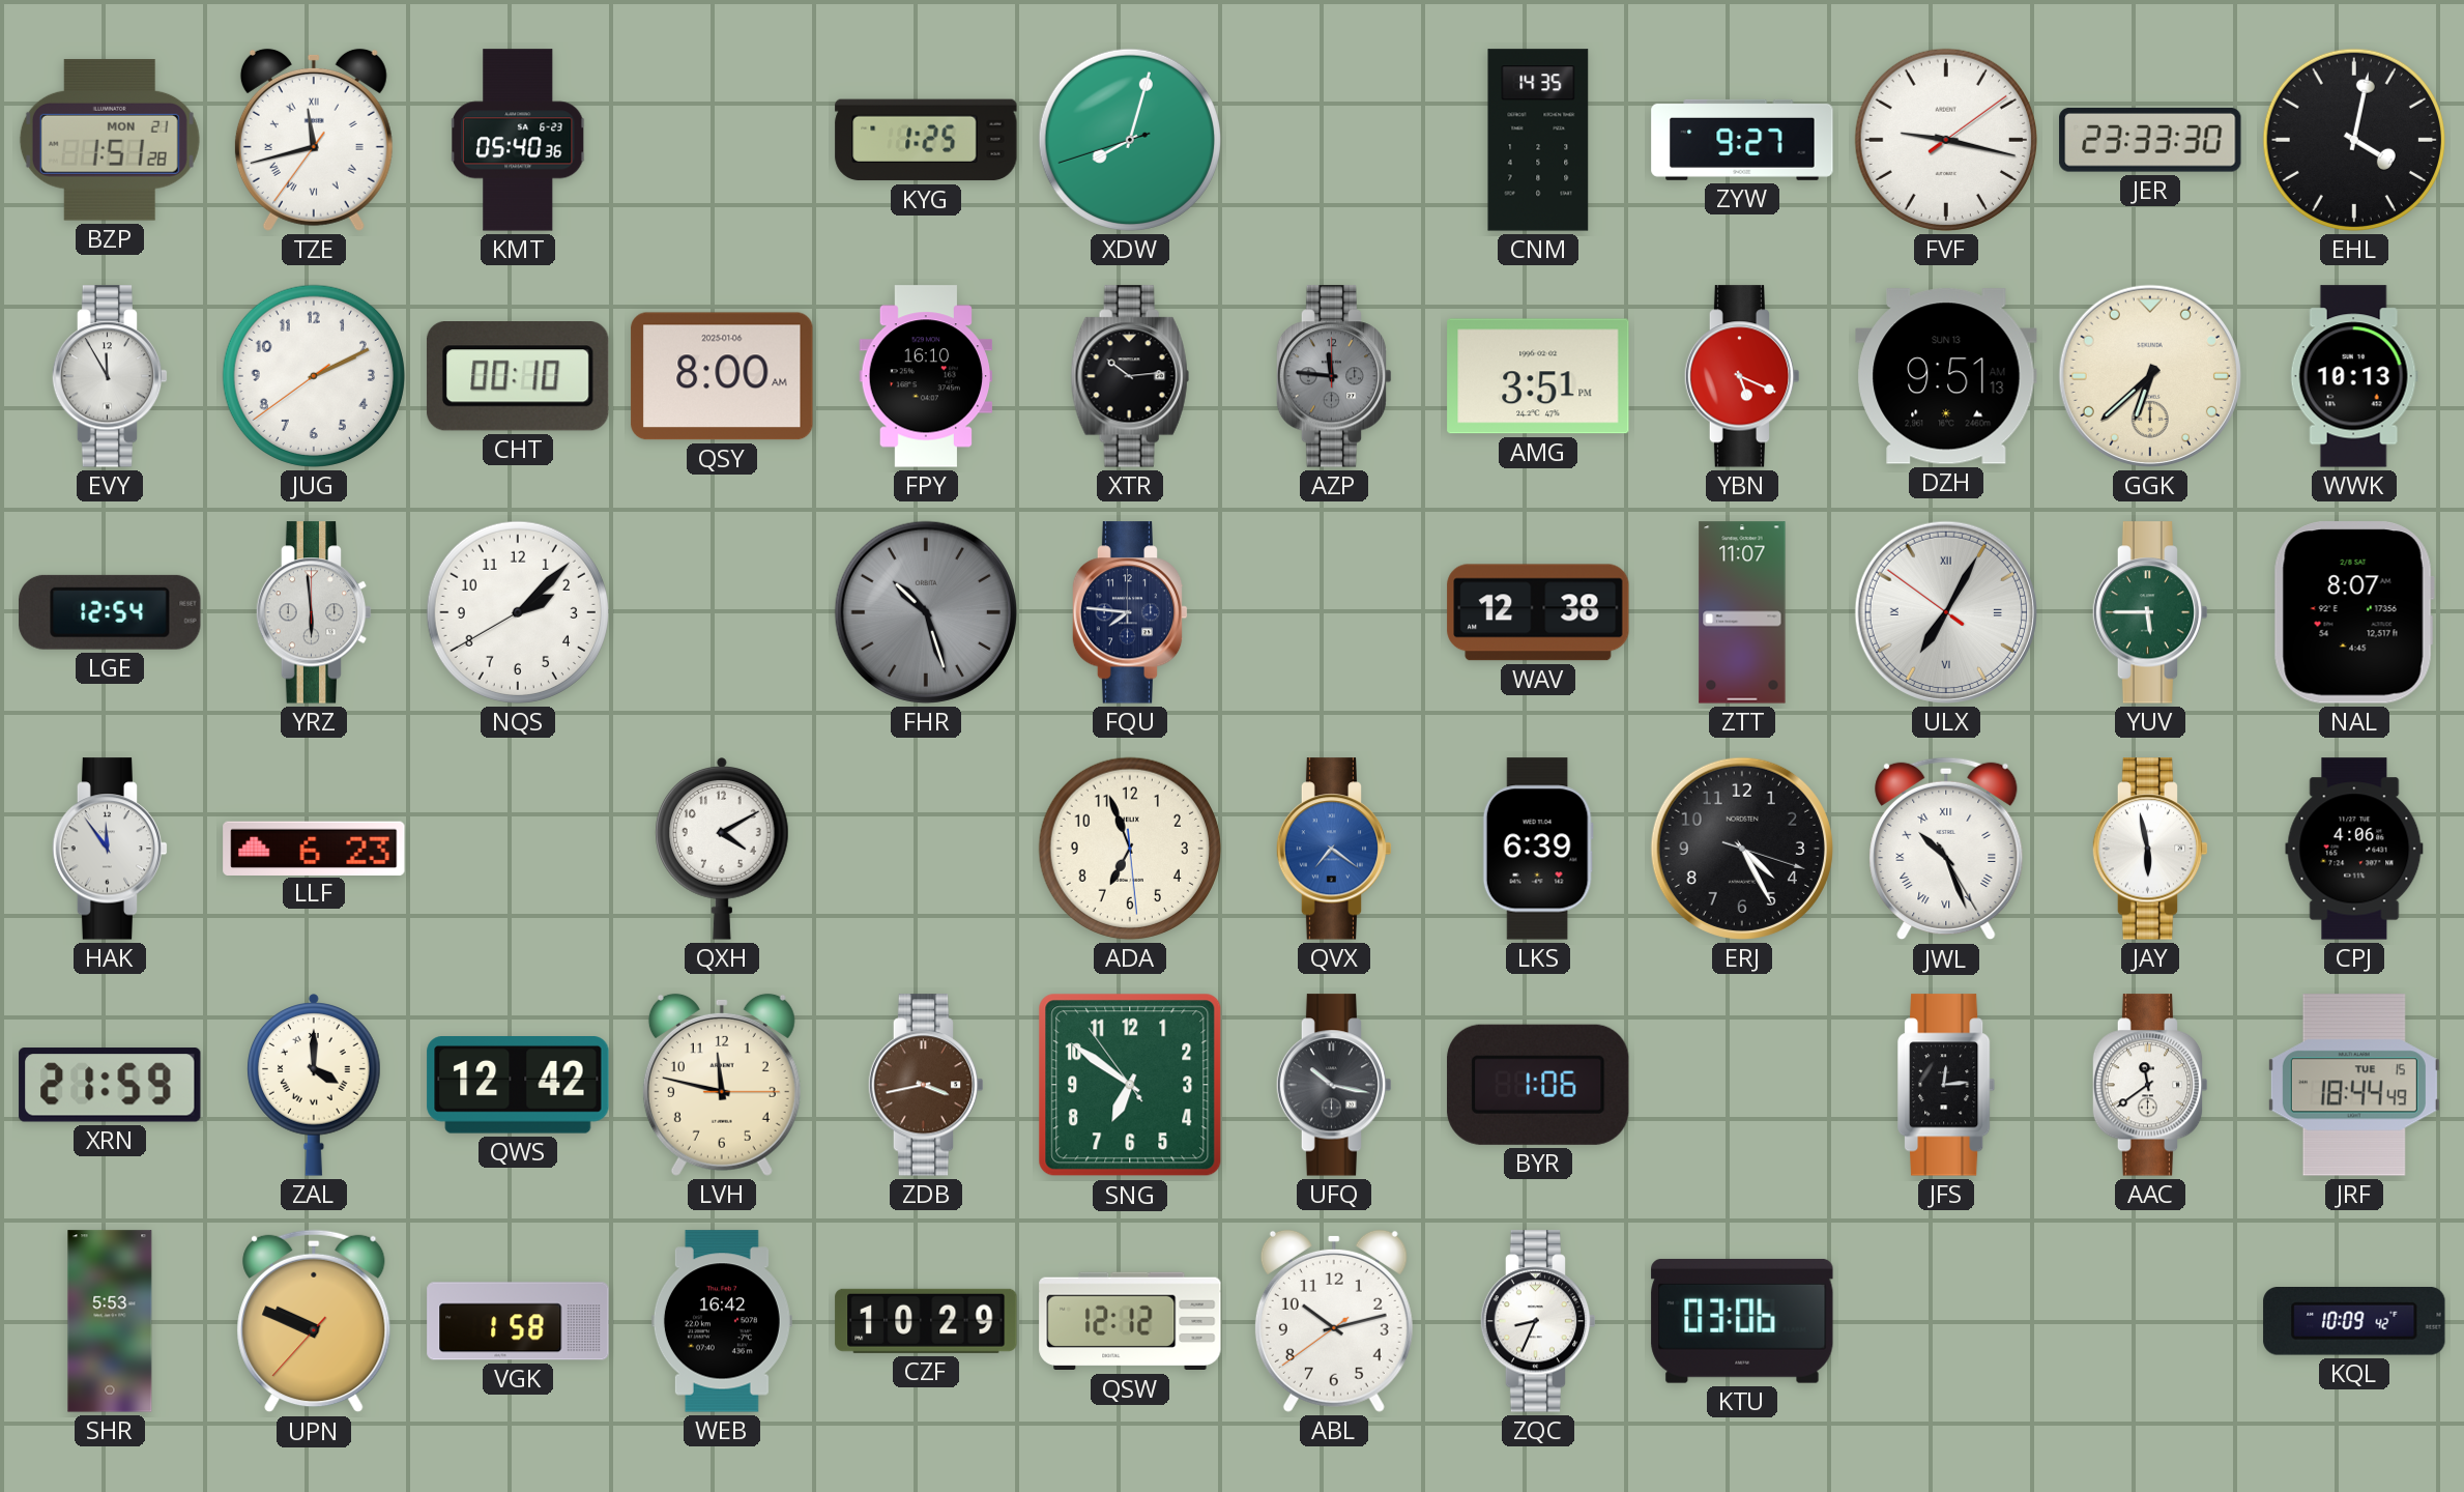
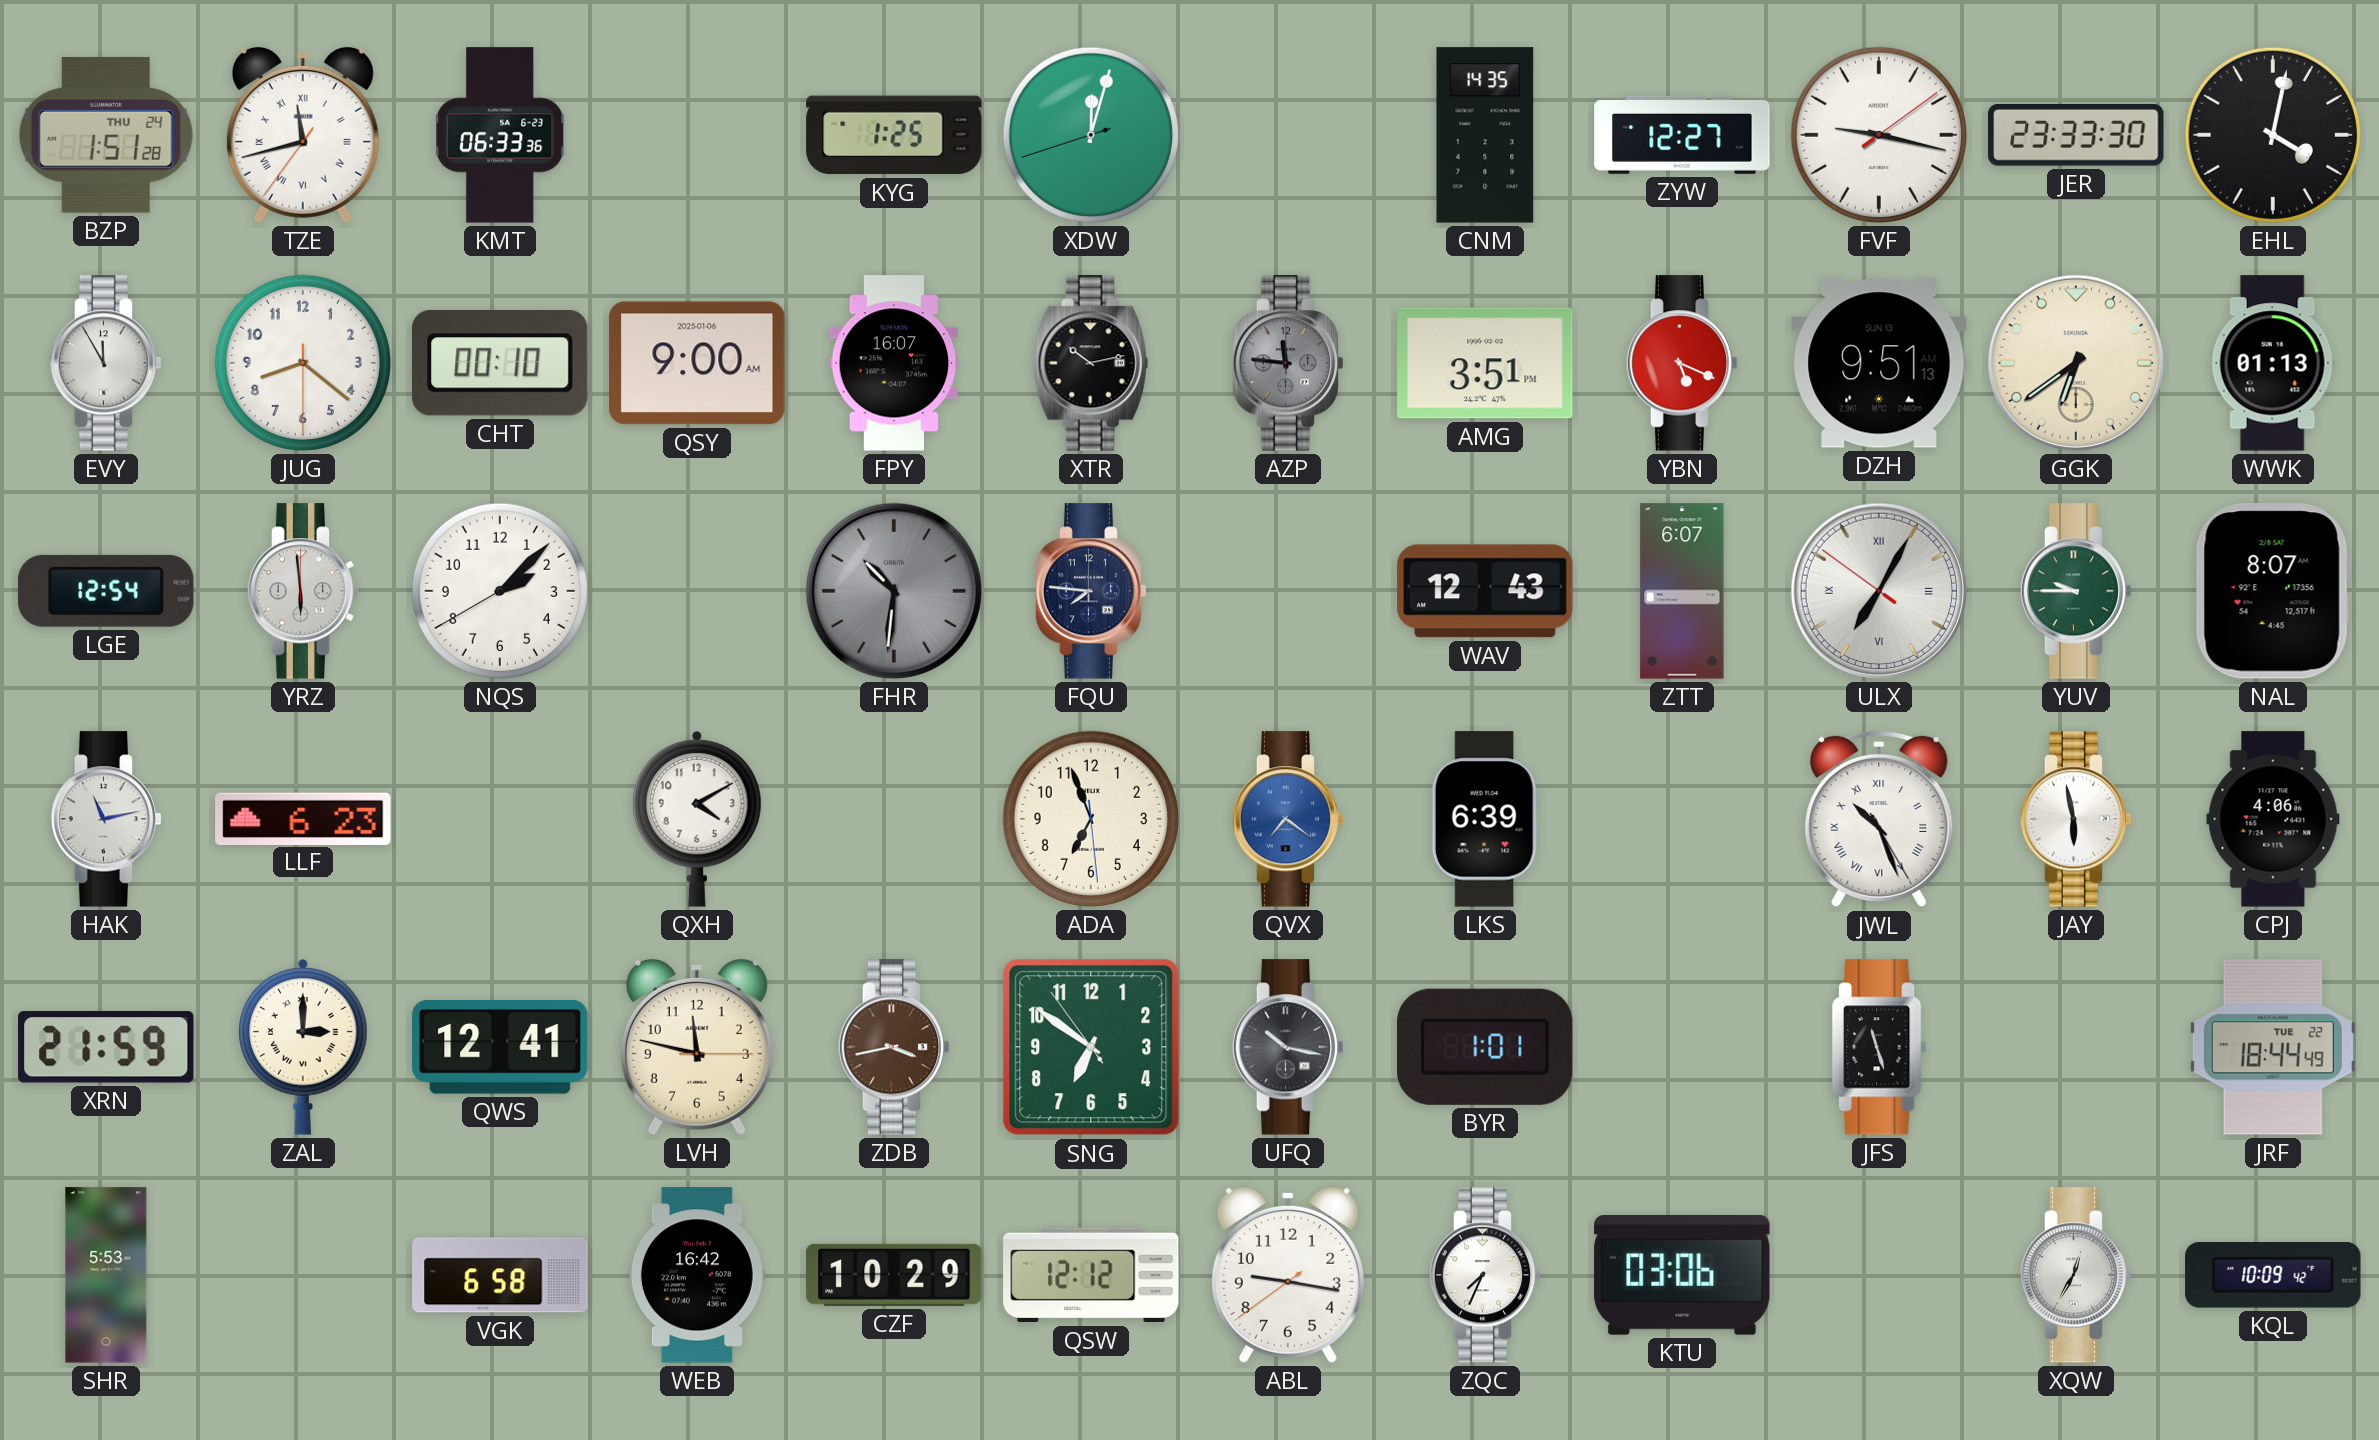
BZP date: MON 21 -> THU 24 (106, 135)
KMT: 05:40 -> 06:33 (501, 135)
XDW: 8:02 -> 12:02 (1091, 135)
ZYW: 9:27 -> 12:27 (1682, 135)
JUG: 2:10 -> 8:21 (303, 363)
QSY: 8:00 -> 9:00 (697, 363)
FPY: 16:10 -> 16:07 (893, 363)
XTR: 10:14 -> 10:13 (1091, 363)
GGK: 6:38 -> 6:39 (2076, 363)
WWK: 10:13 -> 01:13 (2273, 363)
FHR: 10:27 -> 10:31 (894, 591)
WAV: 12:38 -> 12:43 (1485, 591)
ZTT: 11:07 -> 6:07 (1682, 591)
YUV: 5:45 -> 9:45 (2076, 591)
HAK: 11:54 -> 11:13 (106, 819)
ERJ: 4:25 -> none (1742, 849)
ZAL: 4:00 -> 3:00 (304, 1047)
QWS: 12:42 -> 12:41 (500, 1047)
BYR: 1:06 -> 1:01 (1485, 1047)
JFS: 12:14 -> 11:27 (1880, 1047)
AAC: 11:39 -> none (2150, 1085)
JRF date: TUE 15 -> TUE 22 (2273, 1047)
UPN: 9:48 -> none (314, 1321)
VGK: 1:58 -> 6:58 (500, 1275)
ABL: 10:12 -> 9:16 (1288, 1275)
ZQC: 8:34 -> 7:34 (1485, 1275)
XQW: none -> 12:35 (2076, 1275)
